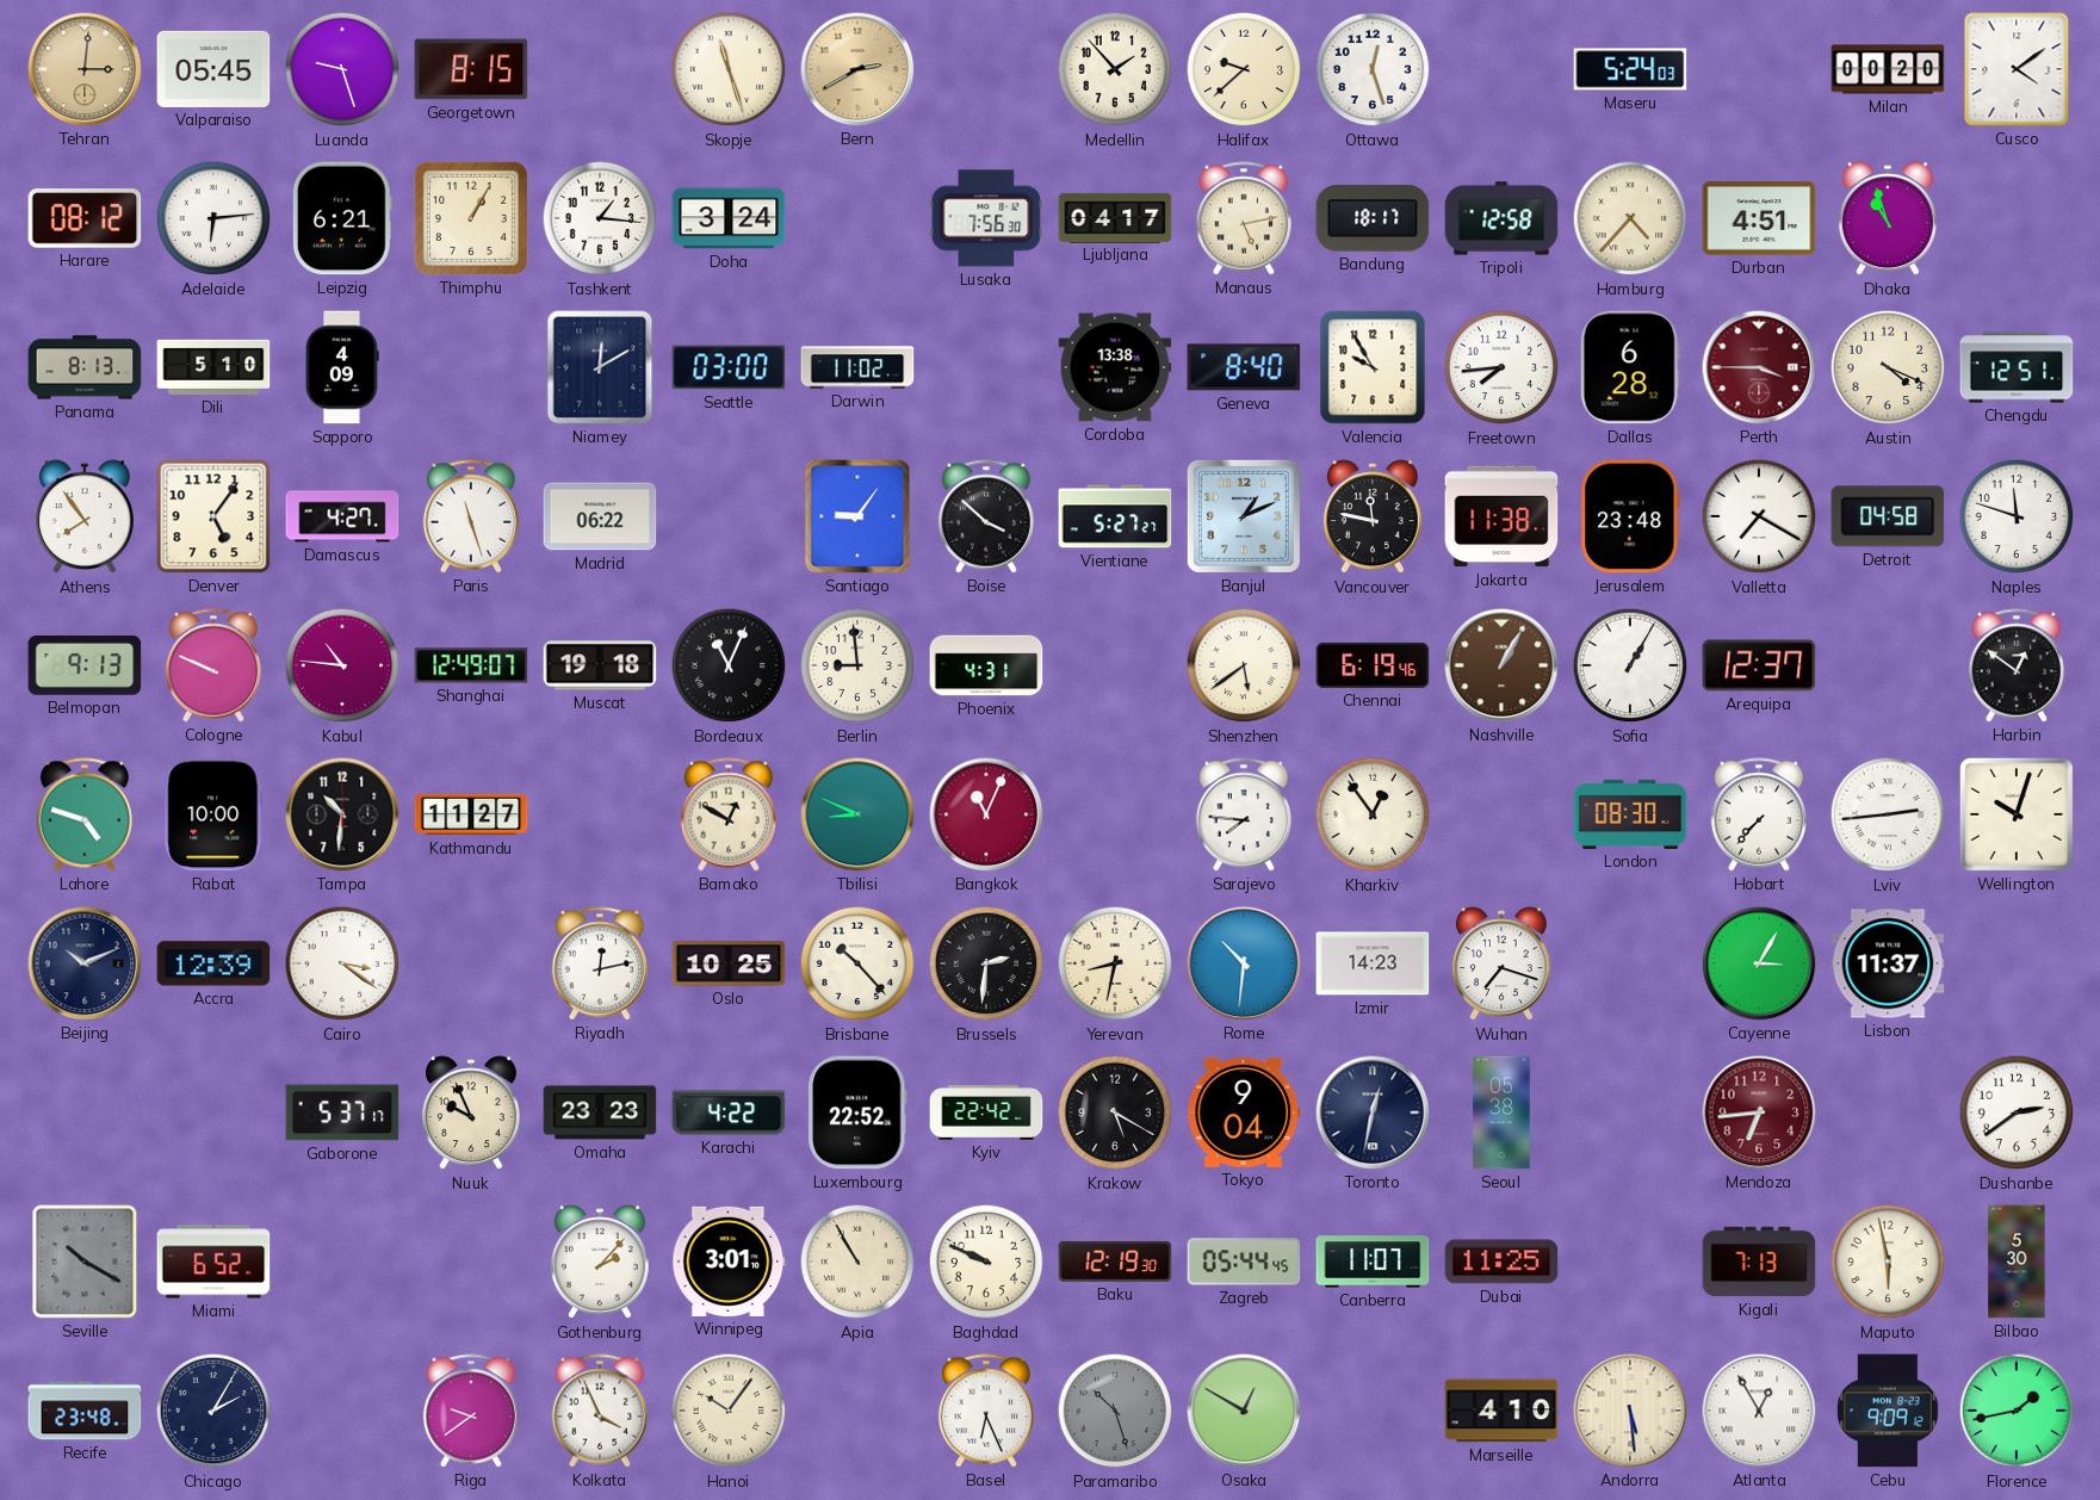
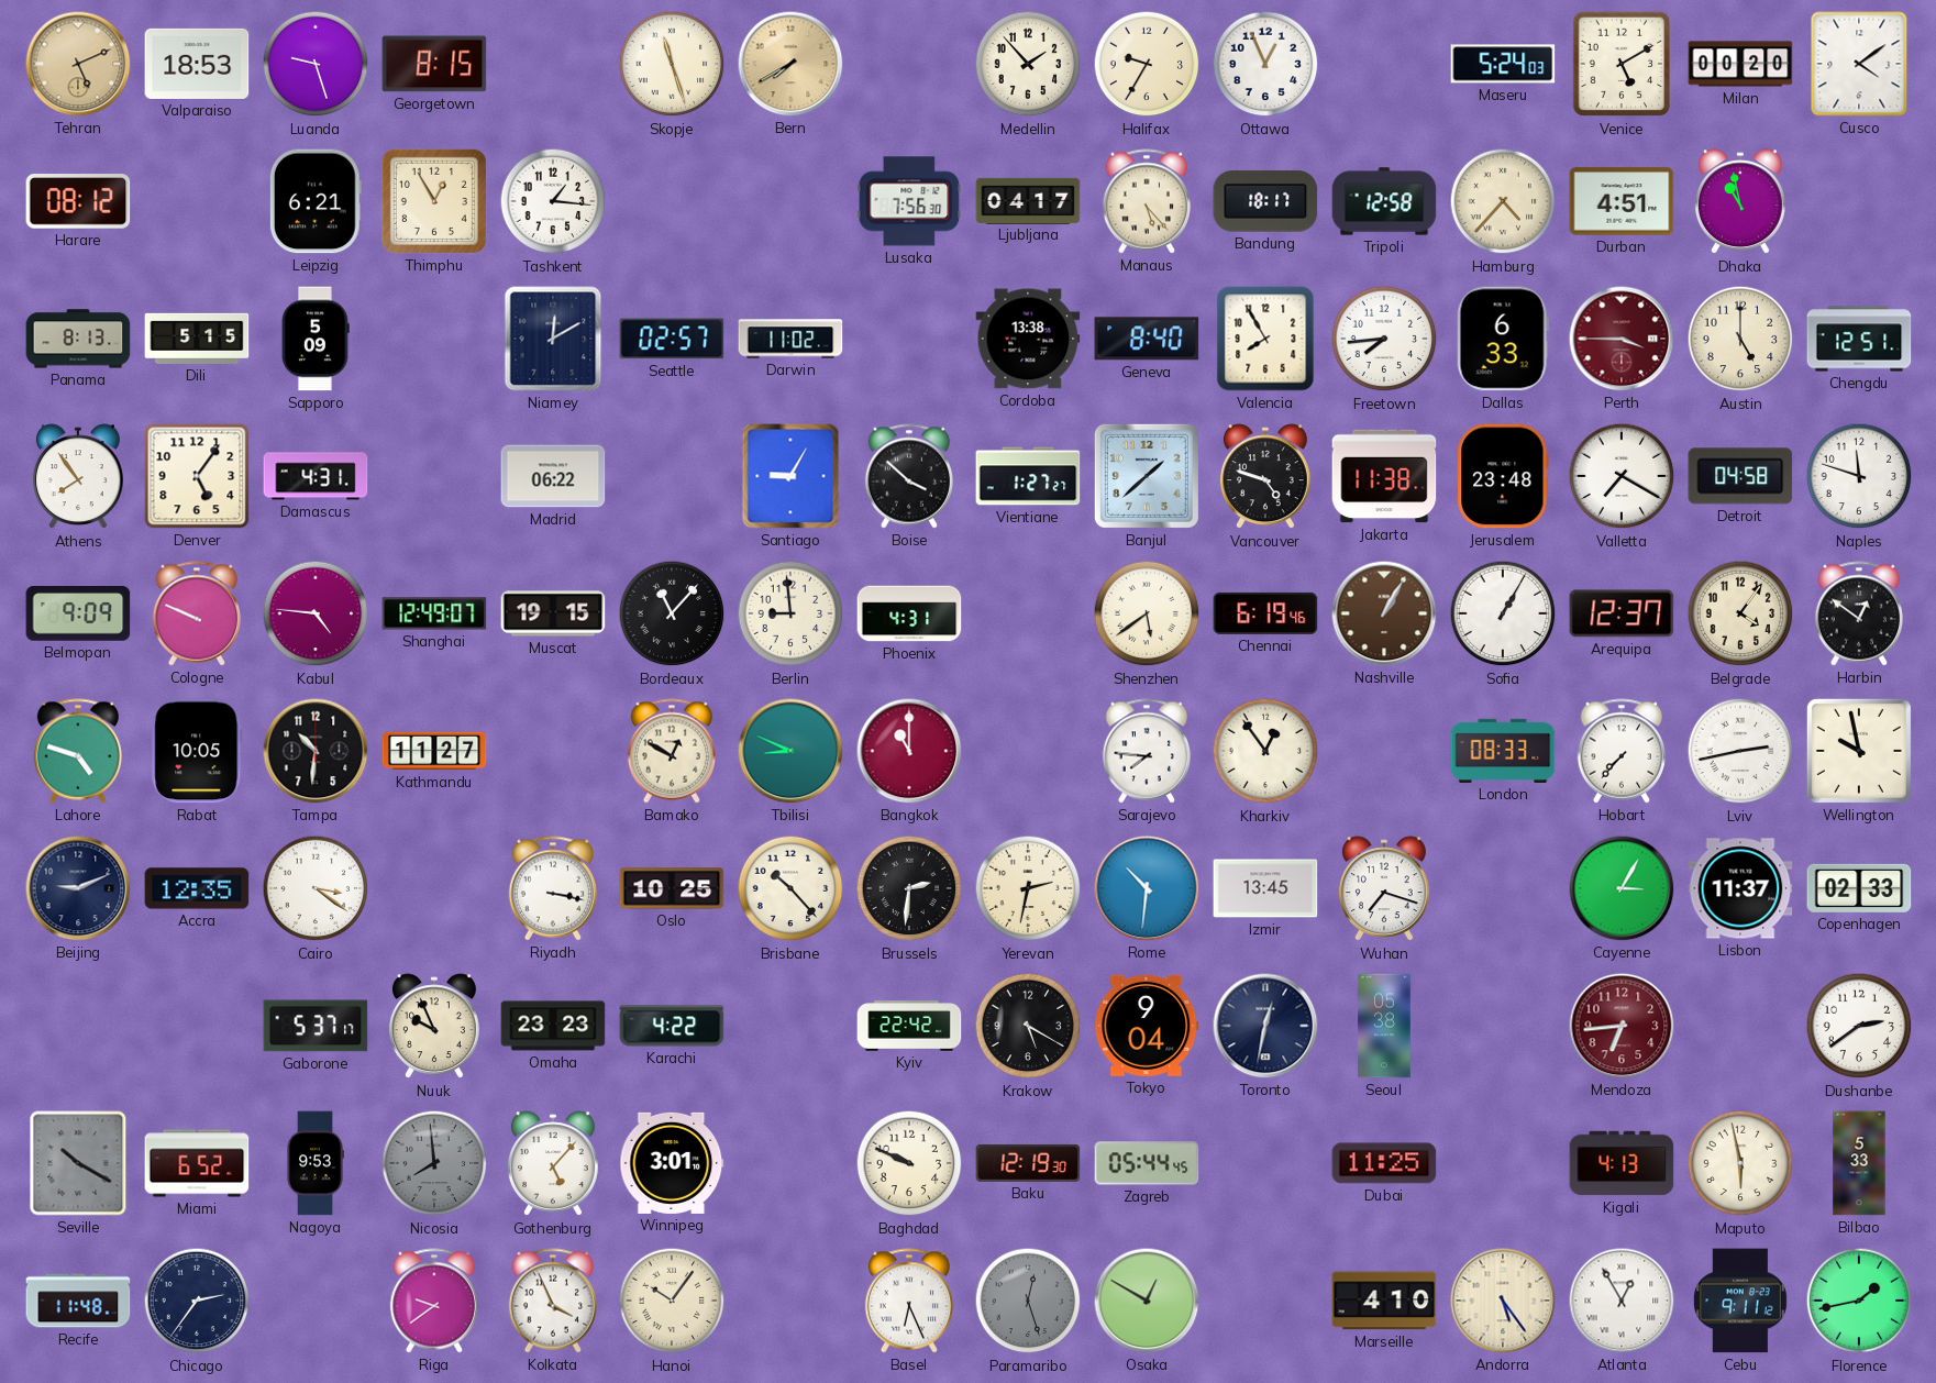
Tehran: 3:01 -> 5:11 (78, 64)
Valparaiso: 05:45 -> 18:53 (197, 64)
Bern: 2:40 -> 7:40 (790, 64)
Halifax: 9:38 -> 9:35 (1147, 64)
Ottawa: 12:27 -> 12:56 (1265, 64)
Venice: none -> 5:10 (1622, 64)
Adelaide: 6:14 -> none (213, 218)
Thimphu: 1:05 -> 12:55 (434, 201)
Doha: 3:24 -> none (729, 218)
Manaus: 5:13 -> 5:23 (1147, 201)
Dhaka: 10:57 -> 10:58 (1740, 202)
Dili: 5:10 -> 5:15 (197, 339)
Sapporo: 4:09 -> 5:09 (316, 339)
Seattle: 03:00 -> 02:57 (672, 339)
Valencia: 9:55 -> 7:55 (1265, 339)
Dallas: 6:28 -> 6:33 (1503, 339)
Austin: 4:19 -> 5:00 (1740, 339)
Damascus: 4:27 -> 4:31 (316, 476)
Paris: 11:27 -> none (471, 516)
Santiago: 9:06 -> 9:05 (790, 476)
Vientiane: 5:27 -> 1:27 (1028, 476)
Banjul: 1:11 -> 1:38 (1147, 476)
Vancouver: 11:47 -> 4:48 (1265, 477)
Belmopan: 9:13 -> 9:09 (78, 615)
Kabul: 10:46 -> 4:46 (316, 613)
Muscat: 19:18 -> 19:15 (553, 613)
Bordeaux: 11:04 -> 11:07 (672, 613)
Belgrade: none -> 4:06 (1740, 613)
Rabat: 10:00 -> 10:05 (197, 751)
Bangkok: 11:04 -> 11:00 (909, 751)
London: 08:30 -> 08:33 (1503, 751)
Lviv: 2:44 -> 2:43 (1740, 751)
Wellington: 10:03 -> 9:58 (1859, 751)
Beijing: 10:11 -> 9:11 (78, 888)
Accra: 12:39 -> 12:35 (197, 888)
Riyadh: 12:13 -> 3:17 (553, 888)
Yerevan: 8:32 -> 2:32 (1028, 888)
Izmir: 14:23 -> 13:45 (1265, 888)
Copenhagen: none -> 02:33 (1859, 888)
Luxembourg: 22:52 -> none (857, 1112)
Nagoya: none -> 9:53 (314, 1163)
Nicosia: none -> 7:59 (434, 1163)
Gothenburg: 2:07 -> 5:07 (553, 1164)
Apia: 10:55 -> none (857, 1262)
Canberra: 11:07 -> none (1373, 1262)
Kigali: 7:13 -> 4:13 (1622, 1163)
Bilbao: 5:30 -> 5:33 (1859, 1163)
Recife: 23:48 -> 11:48 (78, 1301)
Chicago: 2:05 -> 2:36 (197, 1301)
Paramaribo: 10:27 -> 12:27 (1028, 1301)
Andorra: 5:29 -> 5:24 (1503, 1301)
Cebu: 9:09 -> 9:11 (1740, 1301)
